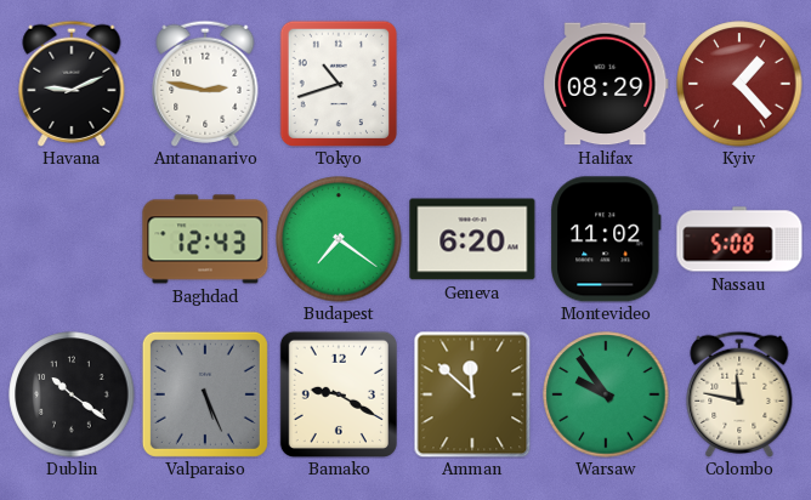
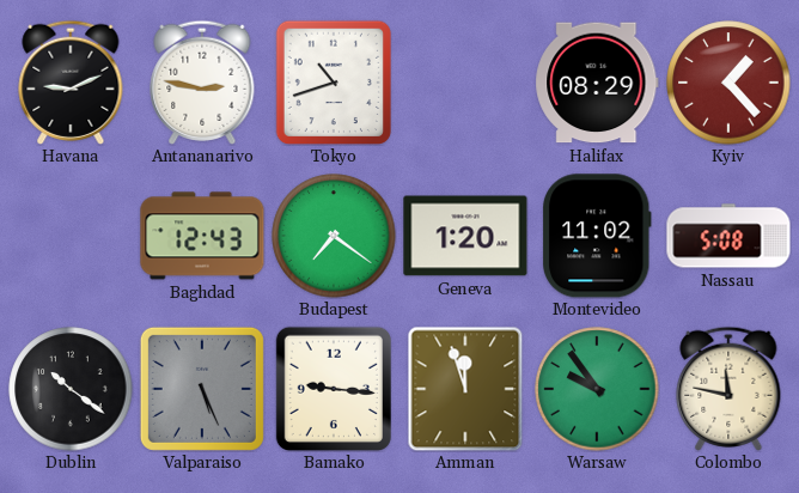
Geneva: 6:20 -> 1:20 (465, 236)
Bamako: 9:20 -> 9:16 (334, 388)
Amman: 11:52 -> 11:57 (465, 389)
